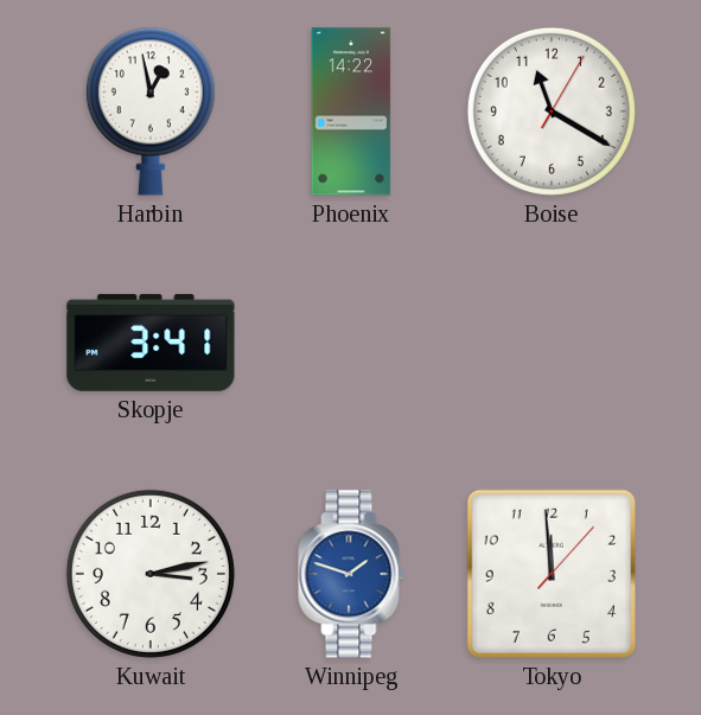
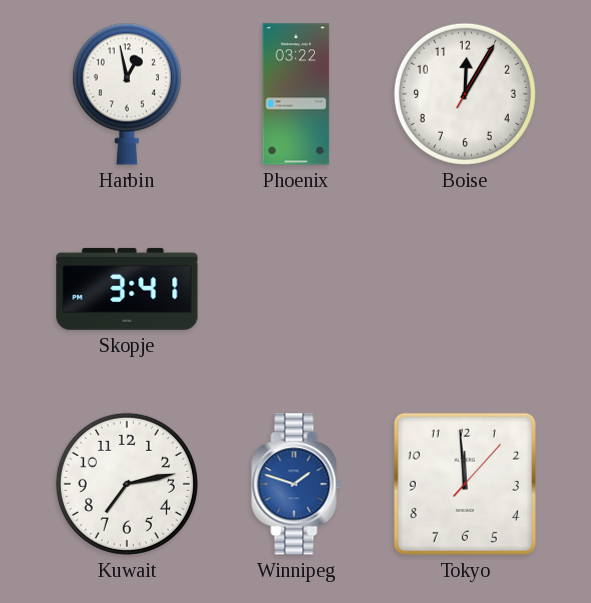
Phoenix: 14:22 -> 03:22 (296, 94)
Boise: 11:20 -> 12:05 (465, 94)
Kuwait: 3:13 -> 7:13 (127, 484)
